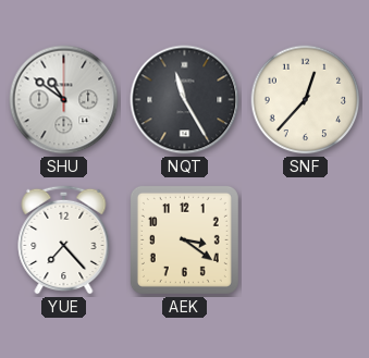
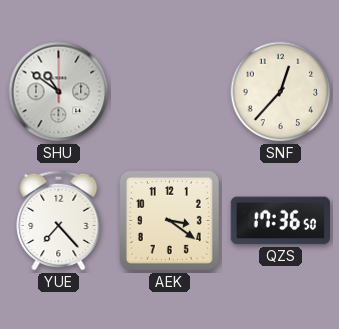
NQT: 11:25 -> none (185, 100)
QZS: none -> 17:36 (280, 221)
